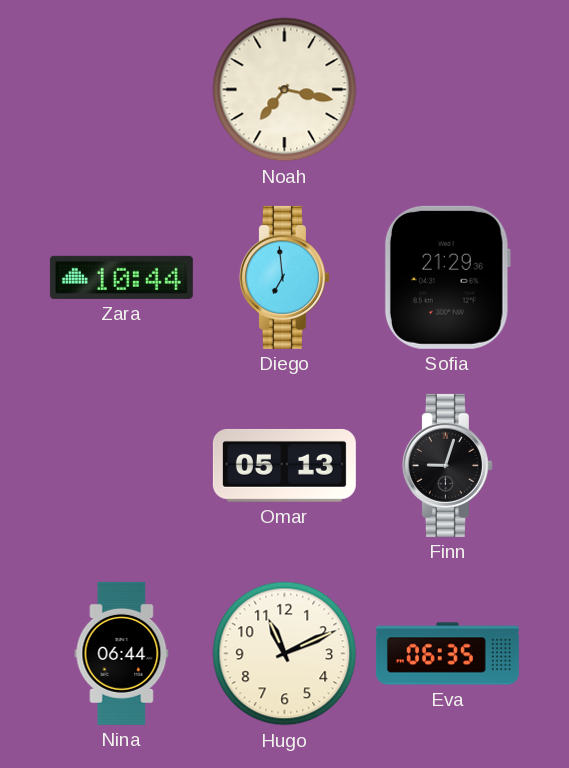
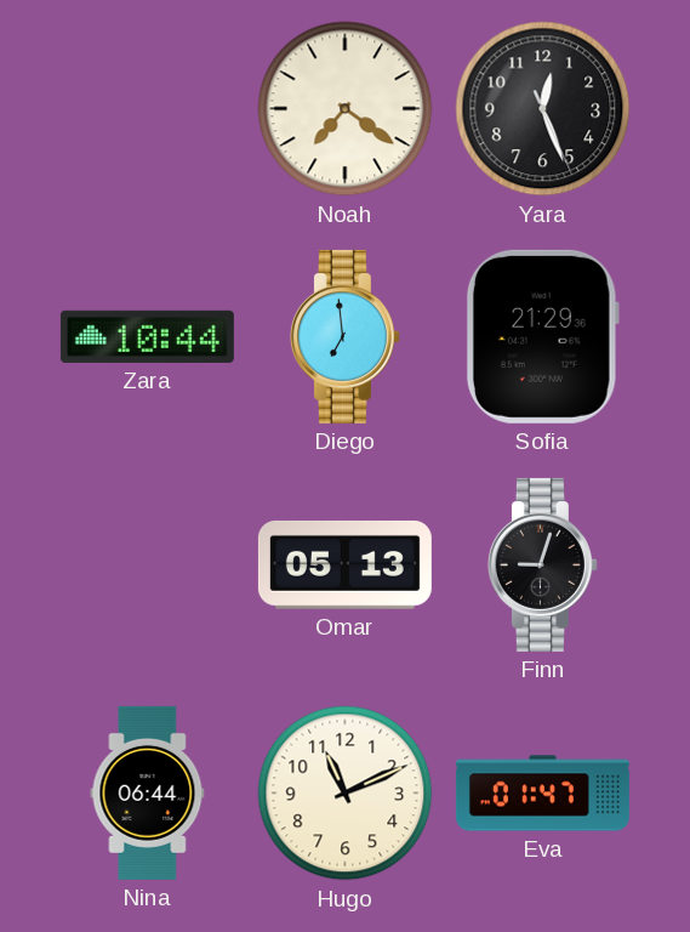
Noah: 7:17 -> 7:21 (346, 109)
Yara: none -> 12:26 (543, 109)
Eva: 06:35 -> 01:47 (542, 794)
